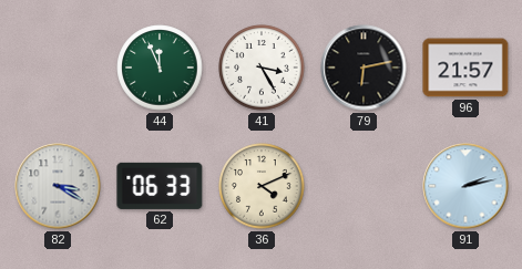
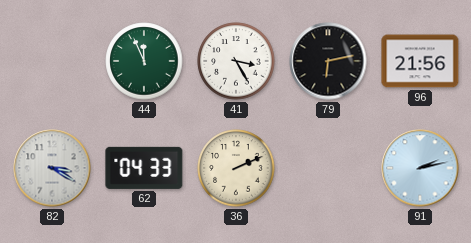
96: 21:57 -> 21:56 (420, 61)
62: 06:33 -> 04:33 (144, 168)
36: 4:11 -> 2:11 (236, 168)
